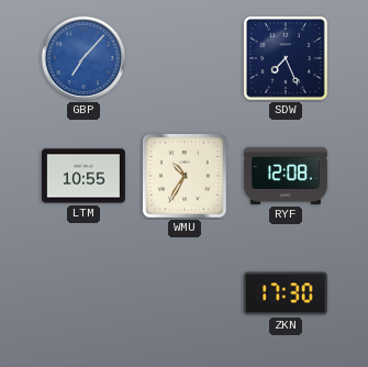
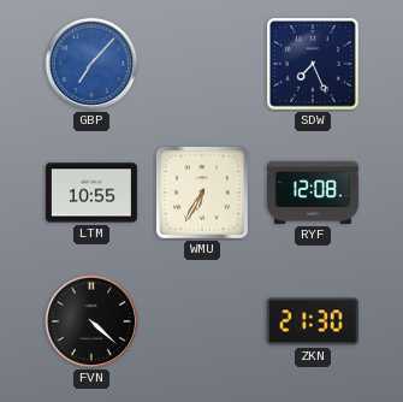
WMU: 10:35 -> 6:35 (203, 194)
FVN: none -> 4:22 (91, 321)
ZKN: 17:30 -> 21:30 (313, 321)
